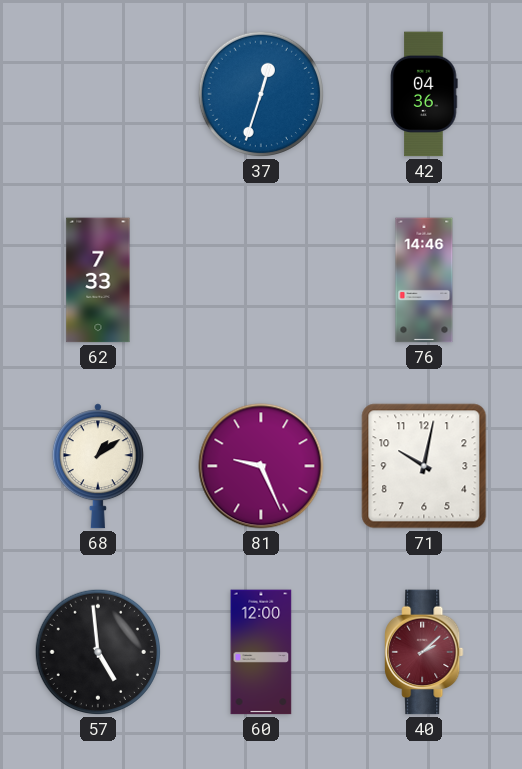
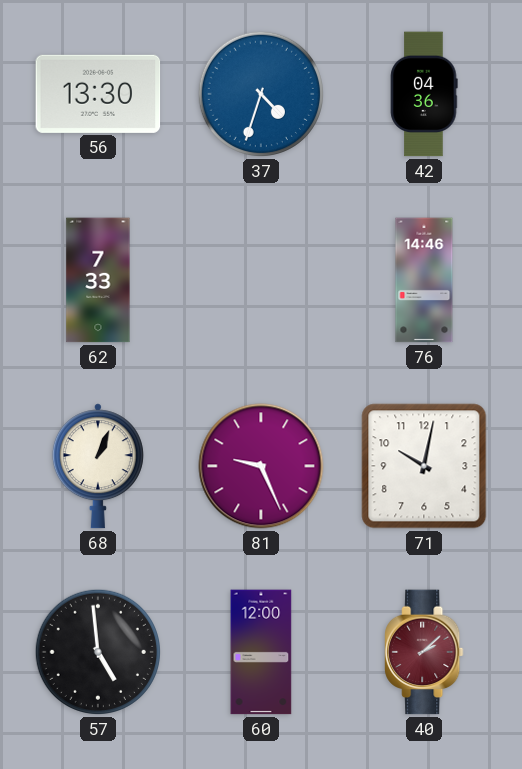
56: none -> 13:30 (98, 94)
37: 12:33 -> 4:33 (261, 94)
68: 1:09 -> 1:04 (98, 466)
